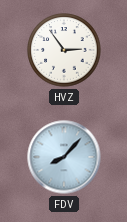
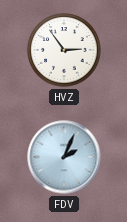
FDV: 8:07 -> 2:04 (64, 157)
